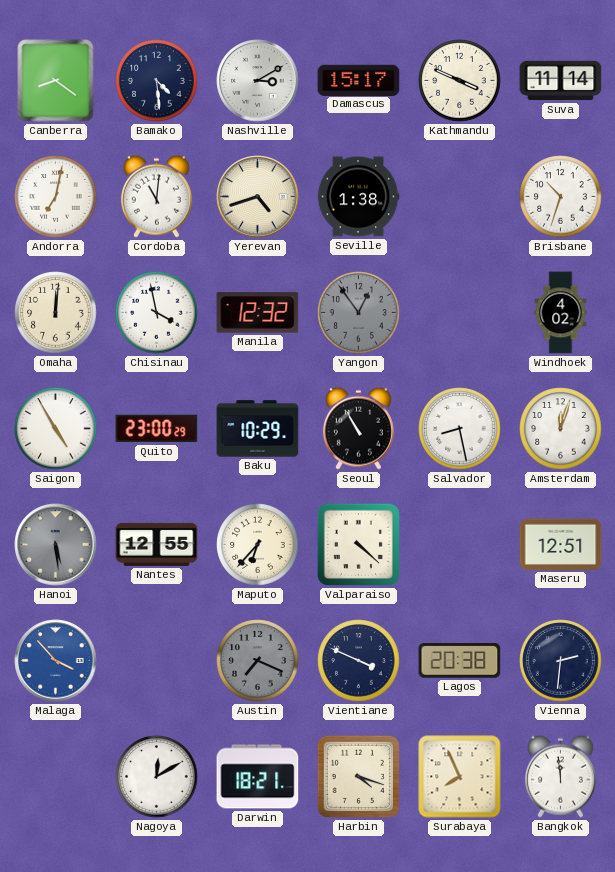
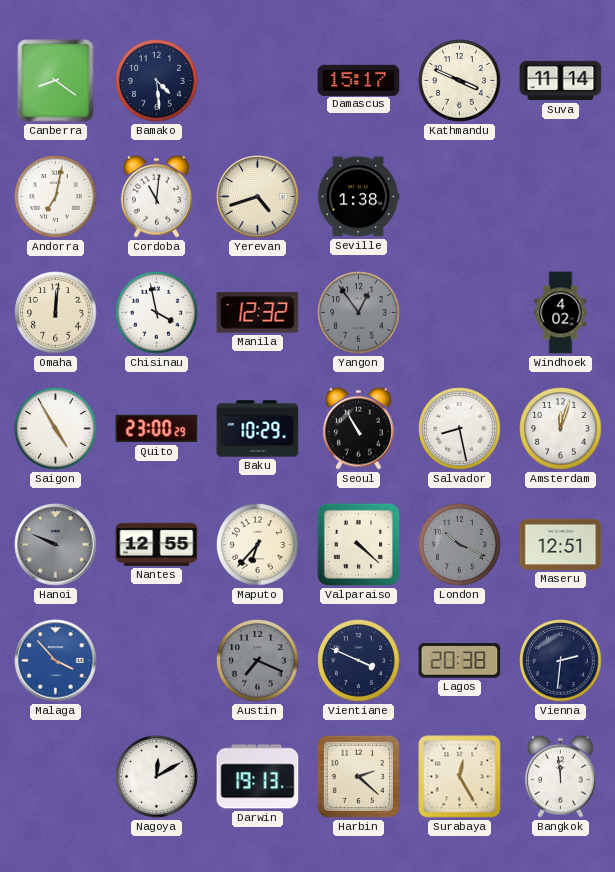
Nashville: 3:10 -> none (258, 81)
Brisbane: 10:33 -> none (561, 197)
Hanoi: 5:29 -> 9:49 (56, 545)
London: none -> 10:19 (460, 545)
Darwin: 18:21 -> 19:13 (258, 777)
Harbin: 4:18 -> 2:22 (358, 776)
Surabaya: 7:56 -> 12:25 (460, 777)
